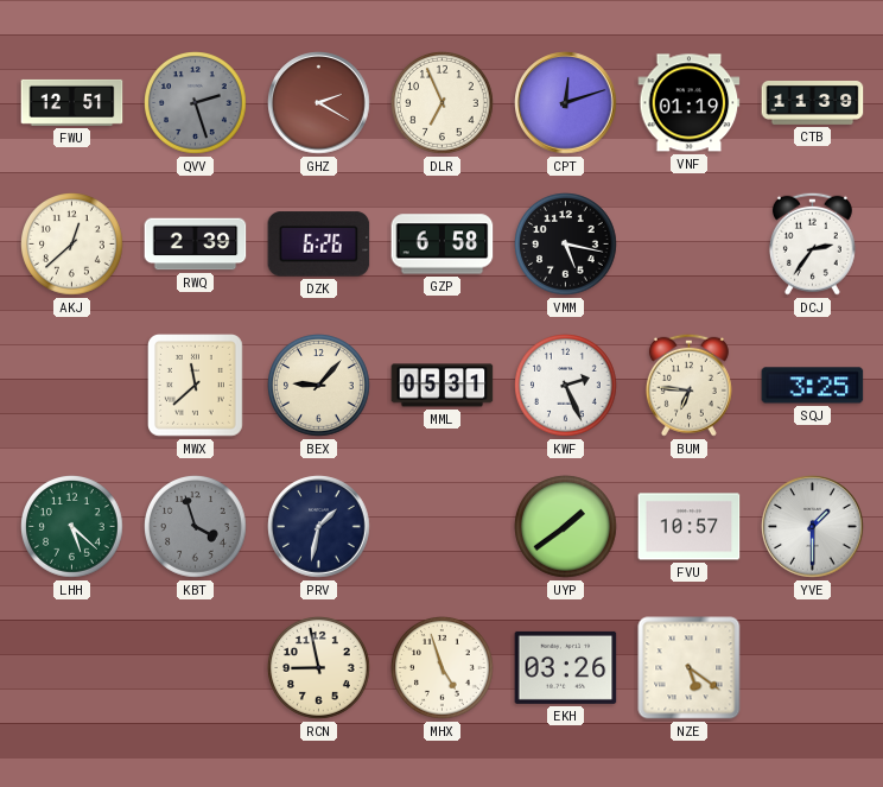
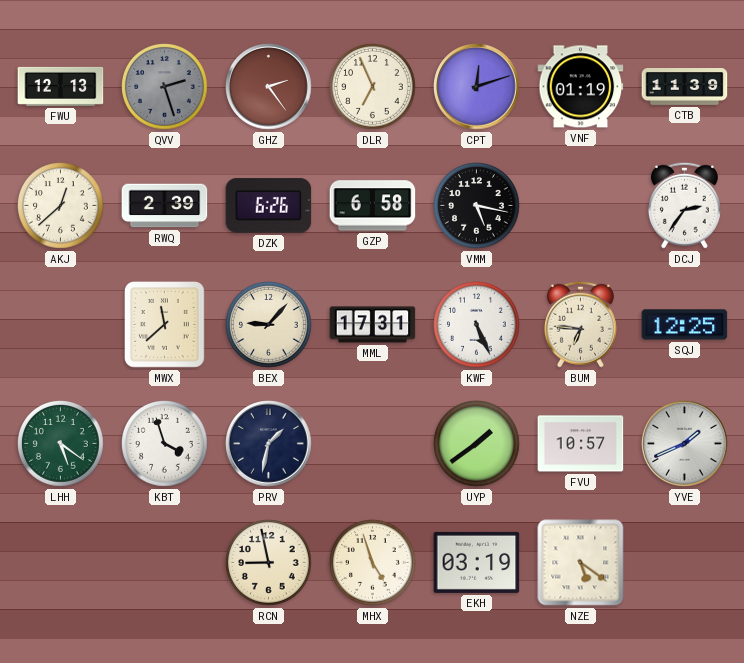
FWU: 12:51 -> 12:13 (61, 86)
GHZ: 2:20 -> 2:24 (269, 87)
MML: 05:31 -> 17:31 (373, 325)
KWF: 2:26 -> 5:26 (477, 325)
SQJ: 3:25 -> 12:25 (685, 325)
LHH: 5:22 -> 5:21 (61, 444)
KBT dial: grey -> white (165, 444)
YVE: 1:30 -> 1:41 (685, 444)
EKH: 03:26 -> 03:19 (477, 562)
